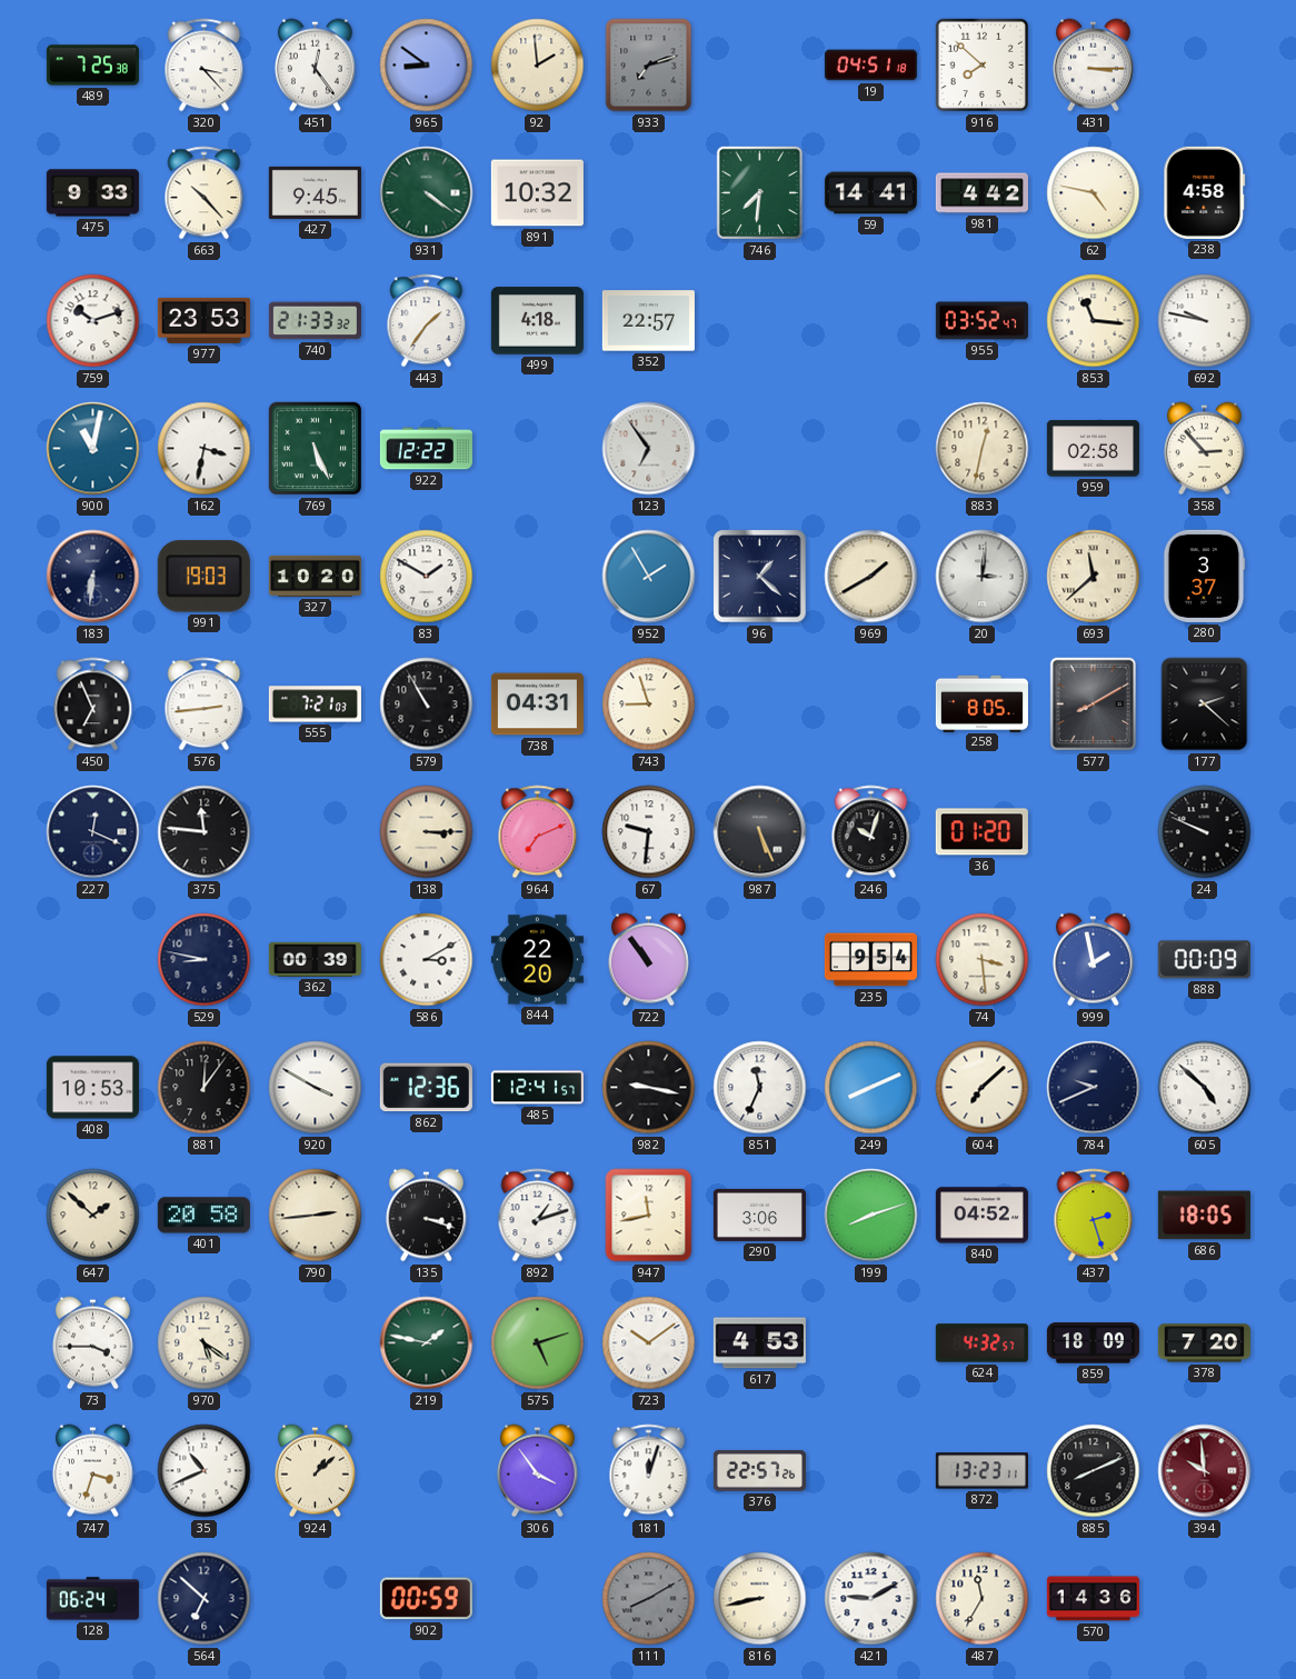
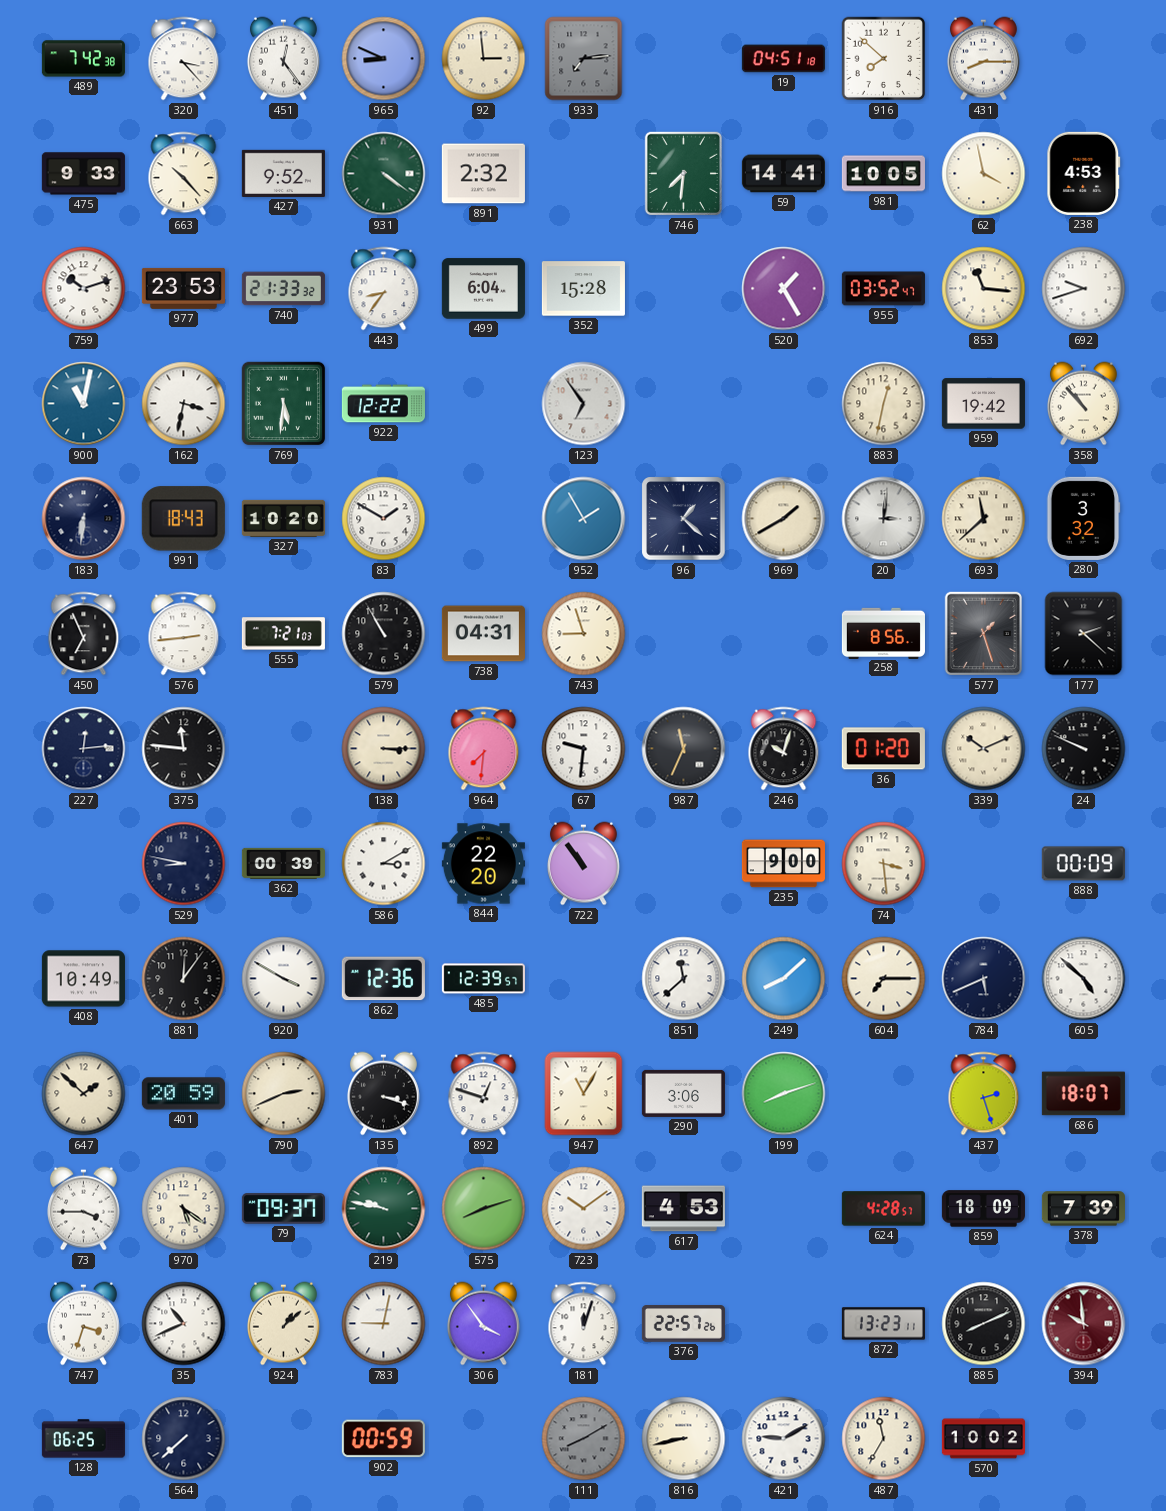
489: 7:25 -> 7:42 (83, 59)
965: 8:51 -> 8:49 (384, 59)
92: 1:59 -> 2:59 (484, 59)
933: 7:12 -> 7:14 (584, 59)
431: 3:15 -> 8:15 (983, 59)
427: 9:45 -> 9:52 (283, 173)
891: 10:32 -> 2:32 (483, 174)
981: 4:42 -> 10:05 (883, 174)
62: 4:47 -> 3:58 (984, 174)
238: 4:58 -> 4:53 (1084, 173)
443: 1:36 -> 8:36 (384, 289)
499: 4:18 -> 6:04 (483, 289)
352: 22:57 -> 15:28 (583, 289)
520: none -> 1:25 (784, 289)
692: 9:47 -> 9:42 (1084, 289)
769: 5:26 -> 5:31 (284, 404)
959: 02:58 -> 19:42 (983, 404)
358: 2:53 -> 10:53 (1083, 404)
991: 19:03 -> 18:43 (183, 519)
280: 3:37 -> 3:32 (1083, 518)
258: 8:05 -> 8:56 (883, 633)
577: 8:10 -> 1:27 (983, 634)
227: 12:19 -> 12:14 (84, 749)
964: 7:11 -> 7:31 (484, 749)
987: 5:26 -> 11:34 (684, 749)
339: none -> 10:11 (984, 749)
235: 9:54 -> 9:00 (783, 864)
999: 1:58 -> none (1093, 960)
408: 10:53 -> 10:49 (83, 979)
485: 12:41 -> 12:39 (483, 979)
982: 9:17 -> none (649, 1088)
851: 11:34 -> 11:38 (684, 979)
249: 8:11 -> 8:08 (784, 979)
604: 7:08 -> 7:15 (884, 979)
784: 9:41 -> 5:41 (984, 979)
401: 20:58 -> 20:59 (183, 1094)
790: 2:44 -> 2:41 (284, 1094)
892: 1:12 -> 12:48 (484, 1094)
947: 11:43 -> 11:05 (584, 1094)
840: 04:52 -> none (981, 1216)
686: 18:05 -> 18:07 (1083, 1094)
79: none -> 09:37 (283, 1209)
219: 1:47 -> 9:47 (384, 1209)
575: 5:12 -> 8:12 (484, 1209)
624: 4:32 -> 4:28 (883, 1209)
378: 7:20 -> 7:39 (1083, 1209)
783: none -> 9:02 (384, 1324)
128: 06:24 -> 06:25 (83, 1439)
564: 6:52 -> 7:38 (184, 1439)
570: 14:36 -> 10:02 (983, 1439)
